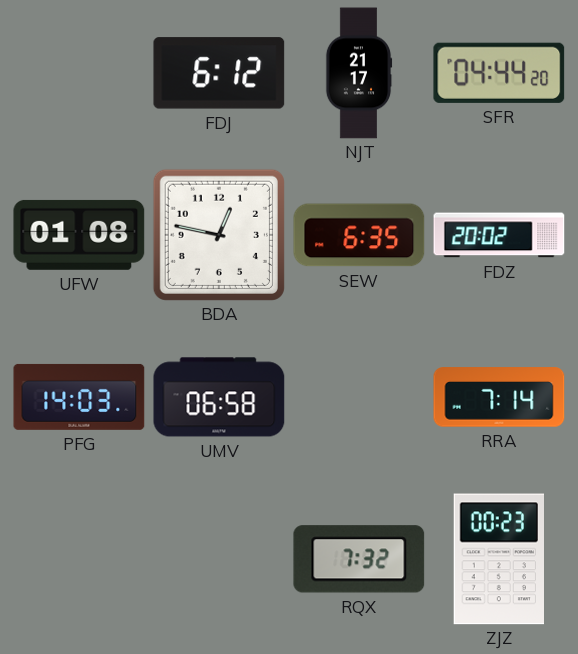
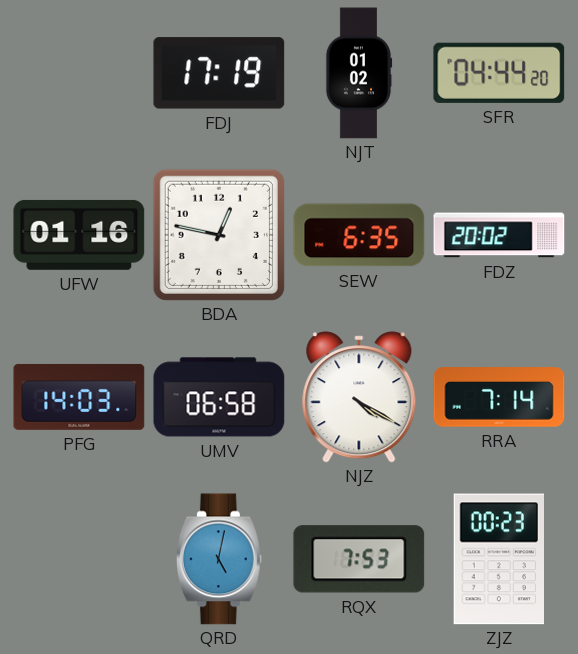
FDJ: 6:12 -> 17:19 (219, 73)
NJT: 21:17 -> 01:02 (359, 73)
UFW: 01:08 -> 01:16 (79, 235)
NJZ: none -> 4:20 (359, 397)
QRD: none -> 5:02 (219, 559)
RQX: 7:32 -> 7:53 (359, 559)
